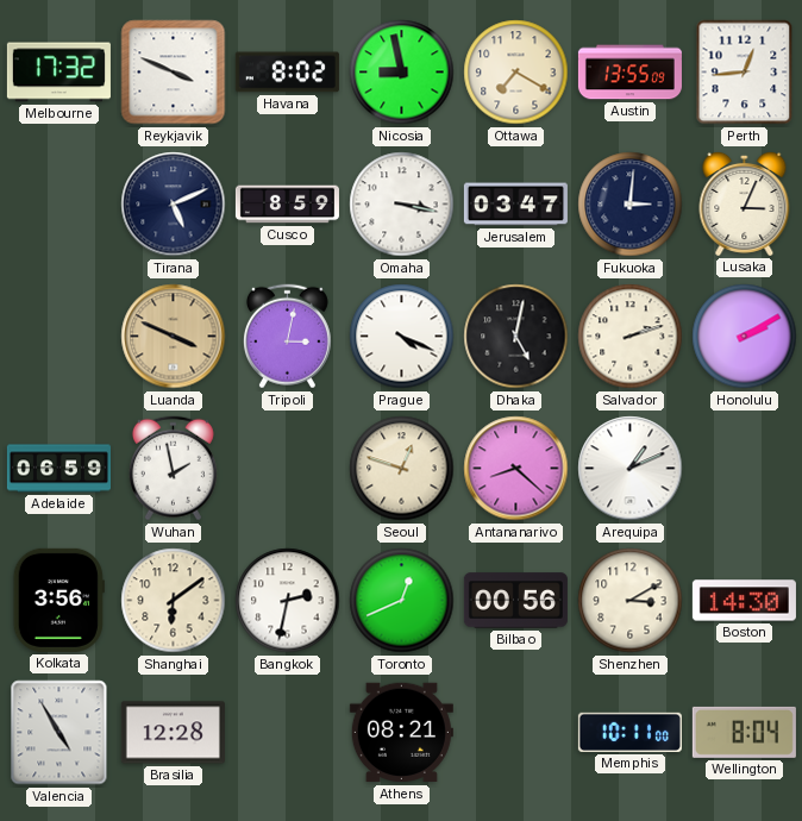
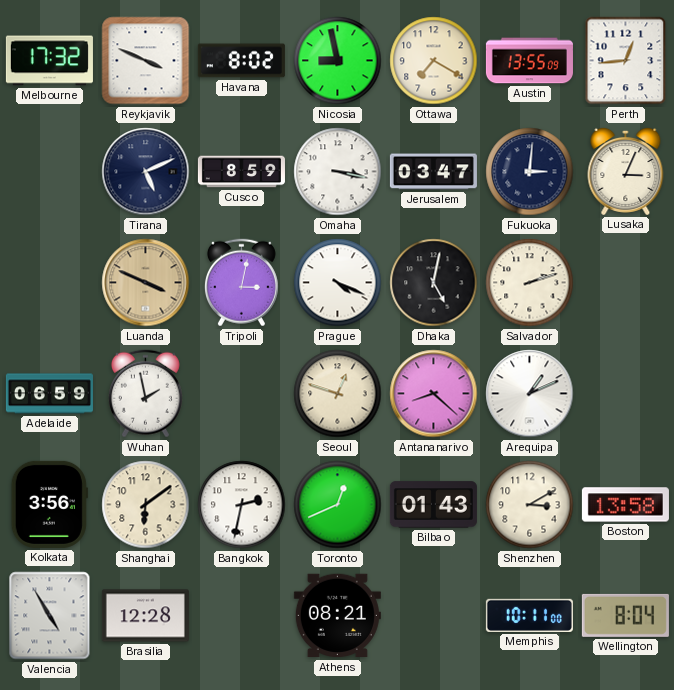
Honolulu: 2:10 -> none (745, 337)
Bilbao: 00:56 -> 01:43 (433, 505)
Boston: 14:30 -> 13:58 (625, 505)
